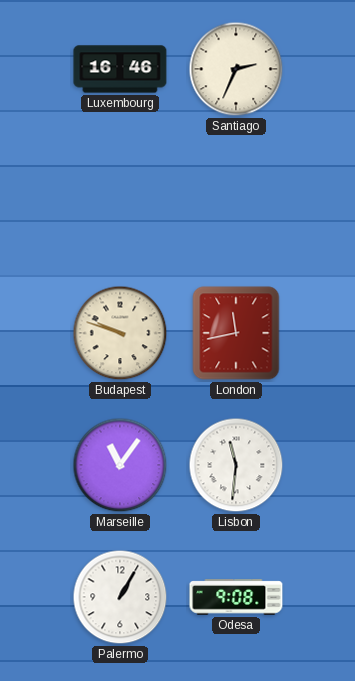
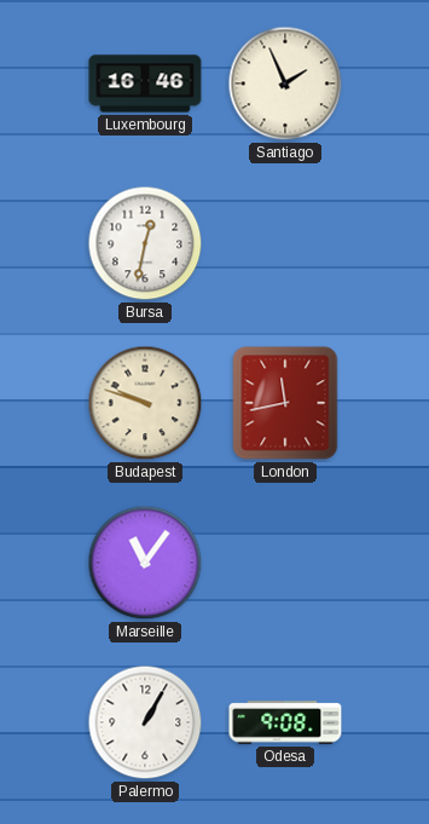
Santiago: 2:34 -> 1:56 (285, 83)
Bursa: none -> 12:32 (145, 243)
Lisbon: 11:31 -> none (236, 465)
